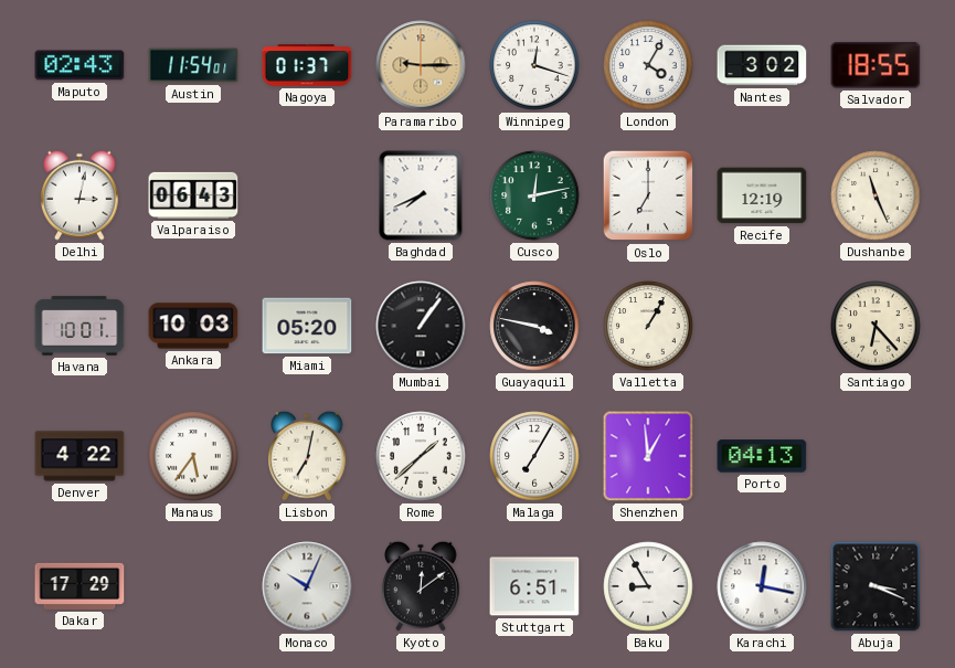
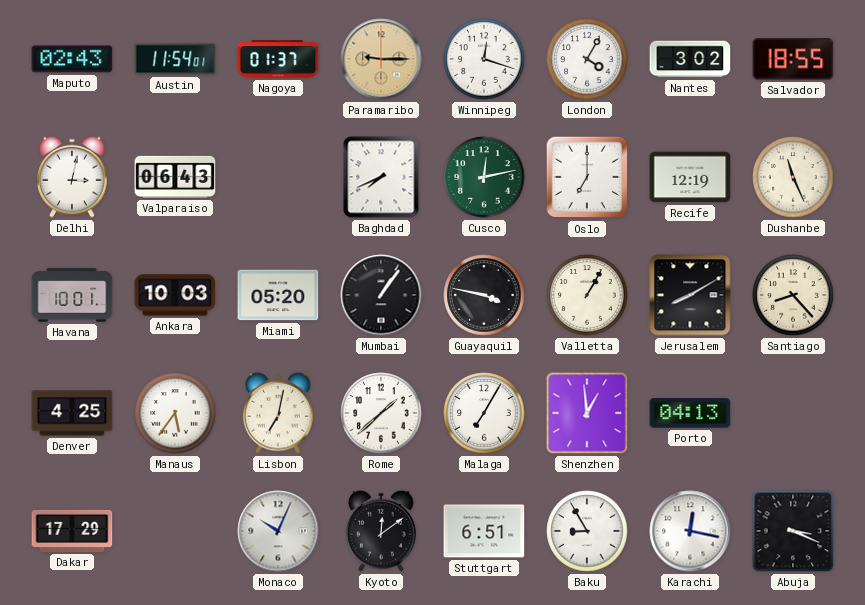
Jerusalem: none -> 8:10 (690, 295)
Santiago: 6:23 -> 8:23 (793, 295)
Denver: 4:22 -> 4:25 (72, 413)
